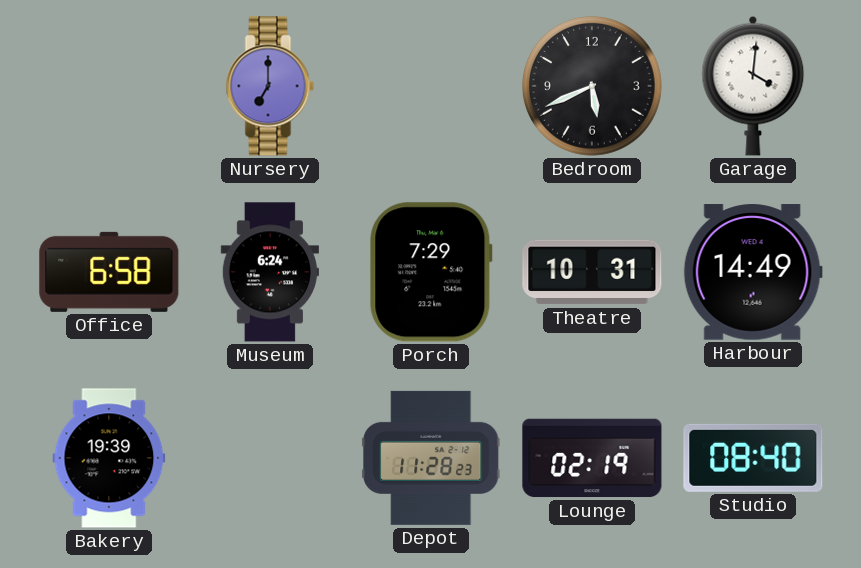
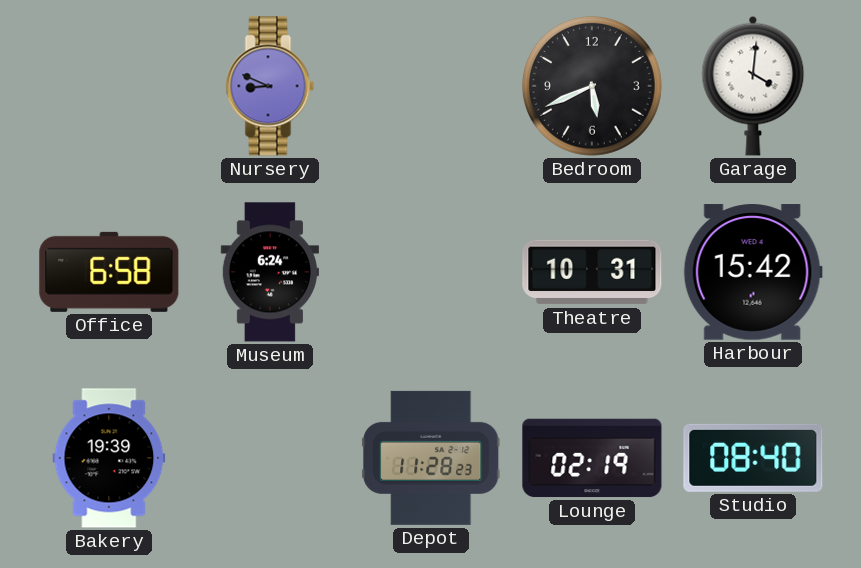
Nursery: 7:00 -> 8:49 (270, 86)
Porch: 7:29 -> none (431, 272)
Harbour: 14:49 -> 15:42 (753, 272)
